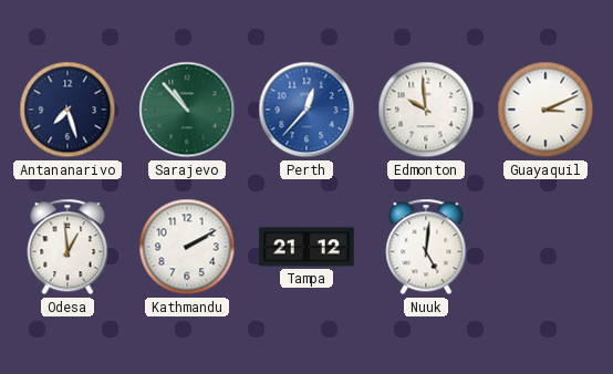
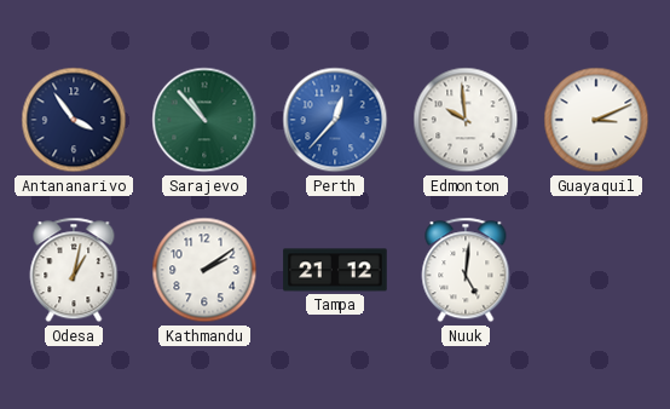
Antananarivo: 7:27 -> 3:54 (74, 120)
Odesa: 12:59 -> 1:02 (74, 270)
Kathmandu: 2:10 -> 2:09 (204, 270)
